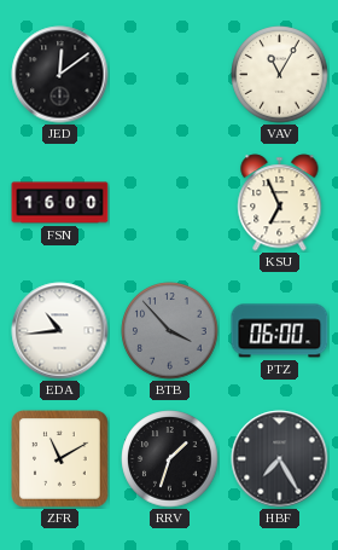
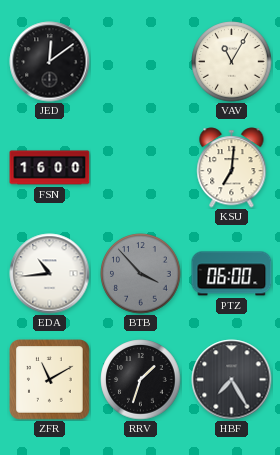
KSU: 6:56 -> 7:01 (232, 168)
